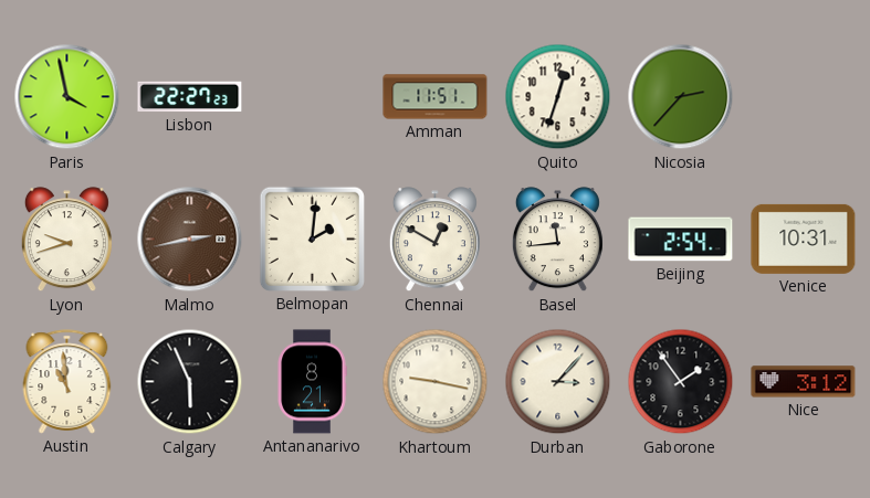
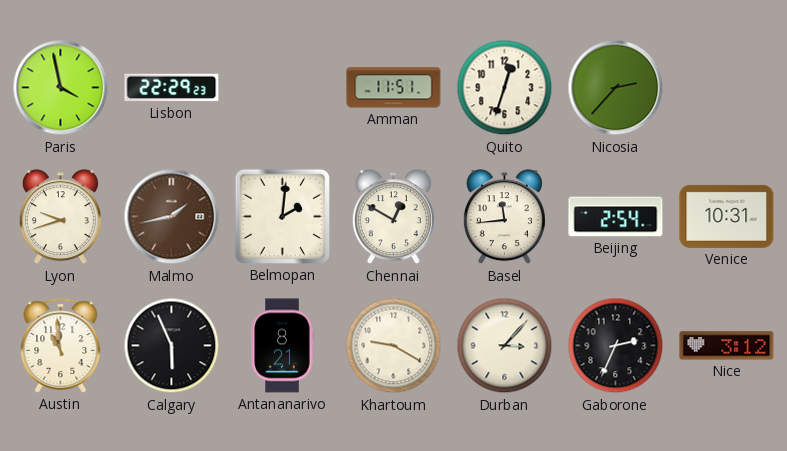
Lisbon: 22:27 -> 22:29 (172, 88)
Malmo: 2:43 -> 1:43 (172, 217)
Khartoum: 9:17 -> 9:20 (394, 346)
Gaborone: 1:54 -> 2:34 (616, 346)
